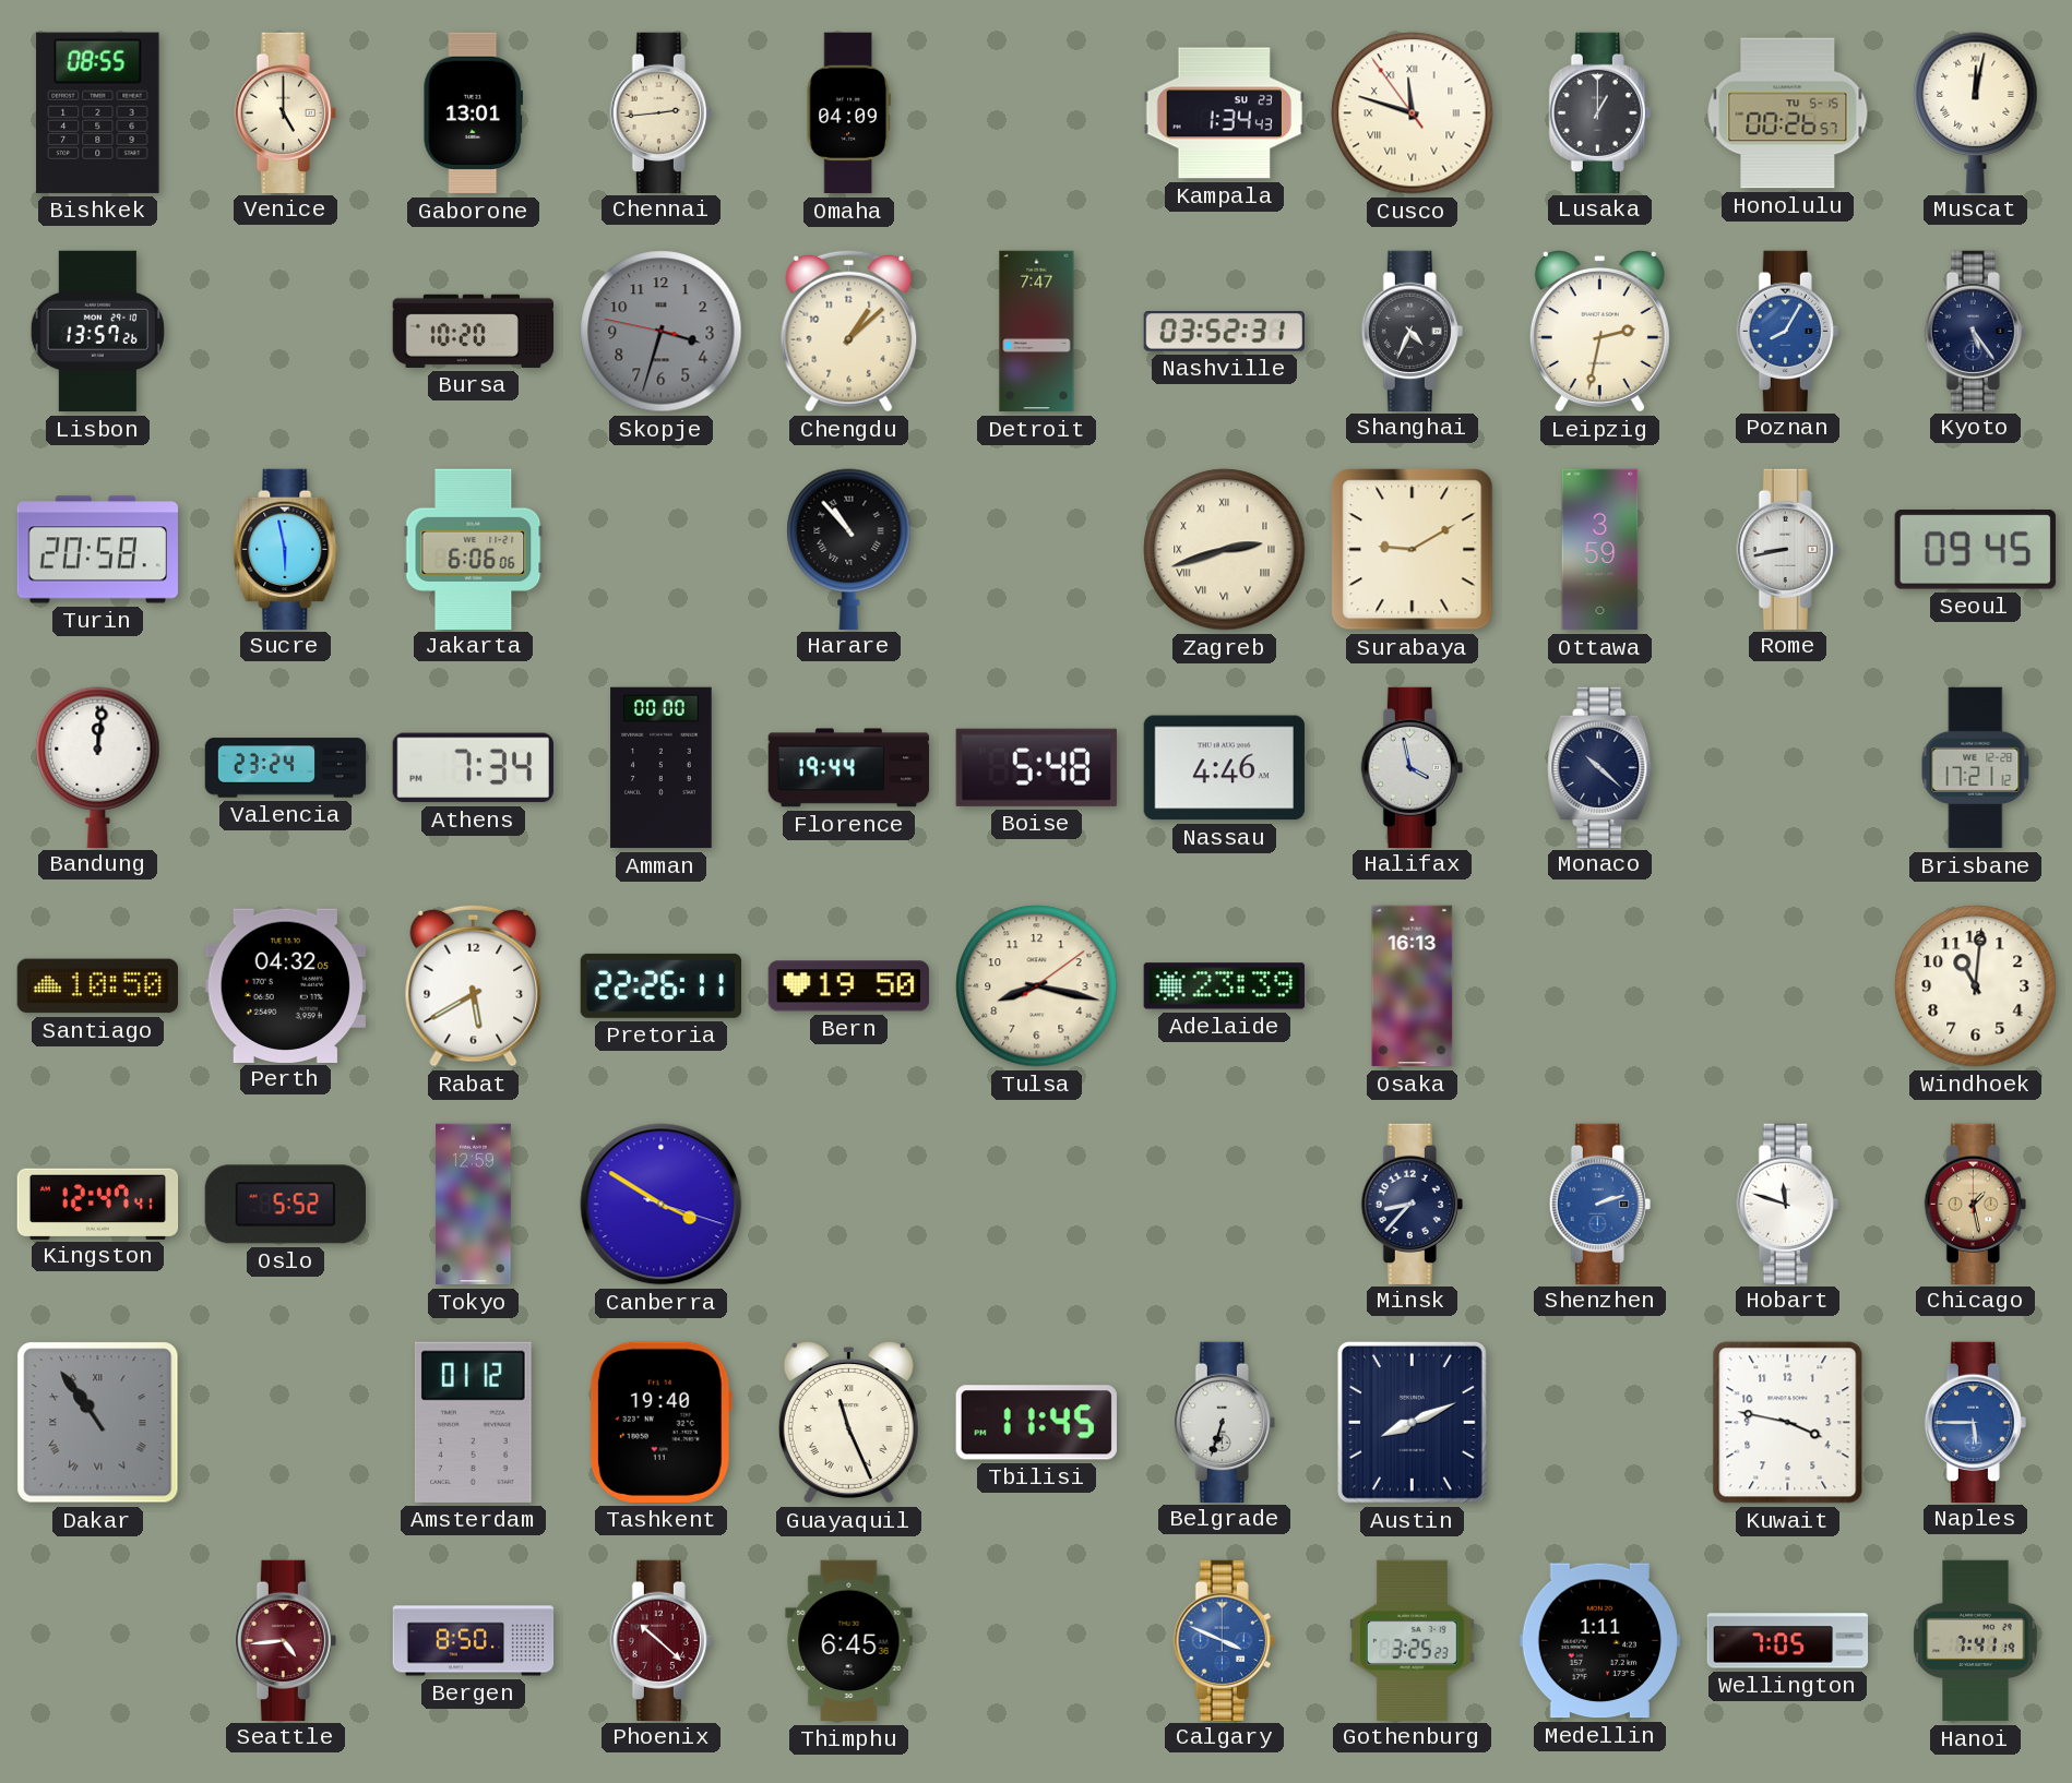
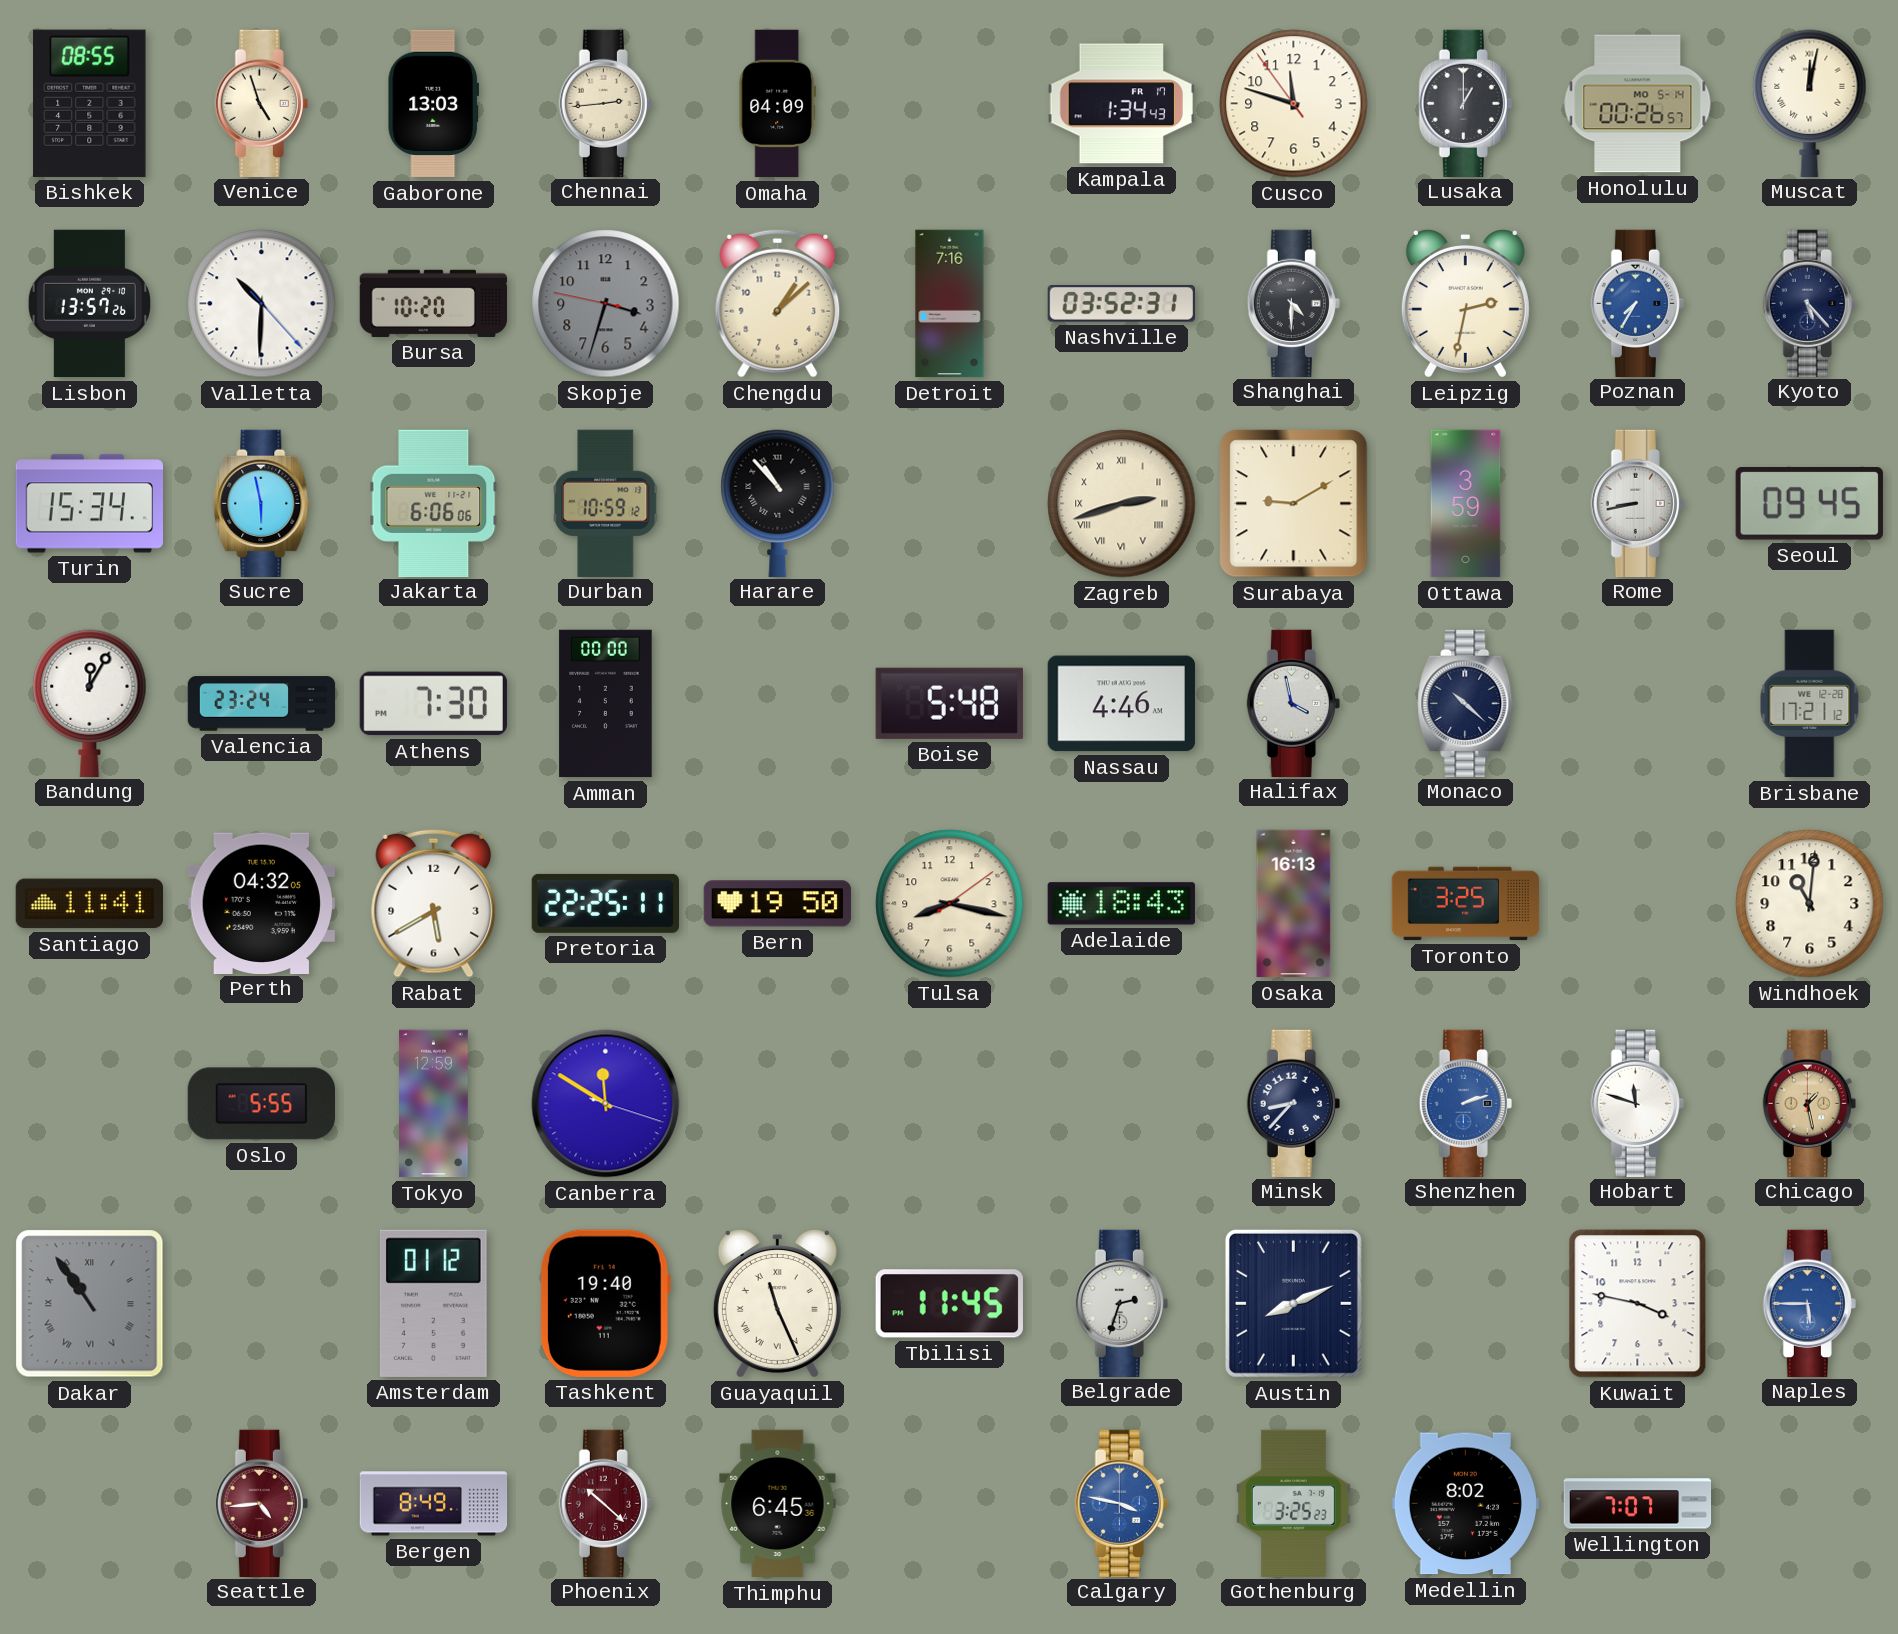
Venice: 5:00 -> 4:57 (261, 103)
Gaborone: 13:01 -> 13:03 (434, 104)
Kampala date: SU 23 -> FR 17 (1121, 104)
Cusco numerals: Roman -> Arabic (1294, 104)
Honolulu date: TU 5-15 -> MO 5-14 (1638, 104)
Valletta: none -> 10:30 (262, 304)
Detroit: 7:47 -> 7:16 (950, 304)
Shanghai: 4:34 -> 4:30 (1293, 303)
Poznan: 8:05 -> 7:35 (1637, 303)
Kyoto: 5:24 -> 5:23 (1809, 303)
Turin: 20:58 -> 15:34 (90, 504)
Durban: none -> 10:59 (606, 503)
Bandung: 12:01 -> 12:05 (90, 703)
Athens: 7:34 -> 7:30 (433, 704)
Florence: 19:44 -> none (849, 768)
Santiago: 10:50 -> 11:41 (89, 904)
Pretoria: 22:26 -> 22:25 (605, 903)
Adelaide: 23:39 -> 18:43 (1121, 904)
Toronto: none -> 3:25 (1466, 904)
Kingston: 12:47 -> none (98, 1204)
Oslo: 5:52 -> 5:55 (261, 1104)
Canberra: 3:50 -> 11:50 (606, 1104)
Belgrade: 6:33 -> 2:33 (1121, 1303)
Bergen: 8:50 -> 8:49 (434, 1504)
Calgary: 3:49 -> 3:47 (1121, 1503)
Medellin: 1:11 -> 8:02 (1465, 1504)
Wellington: 7:05 -> 7:07 (1638, 1504)
Hanoi: 7:41 -> none (1976, 1641)
